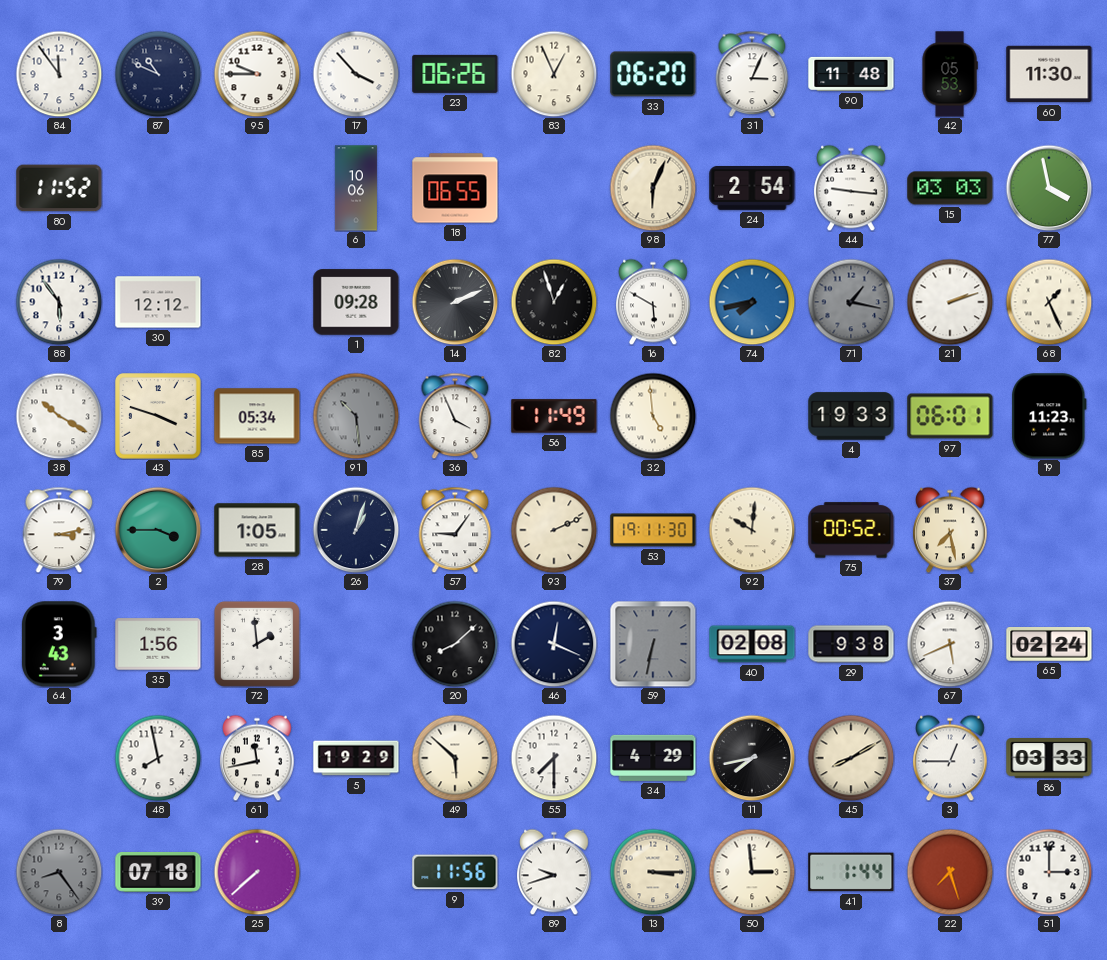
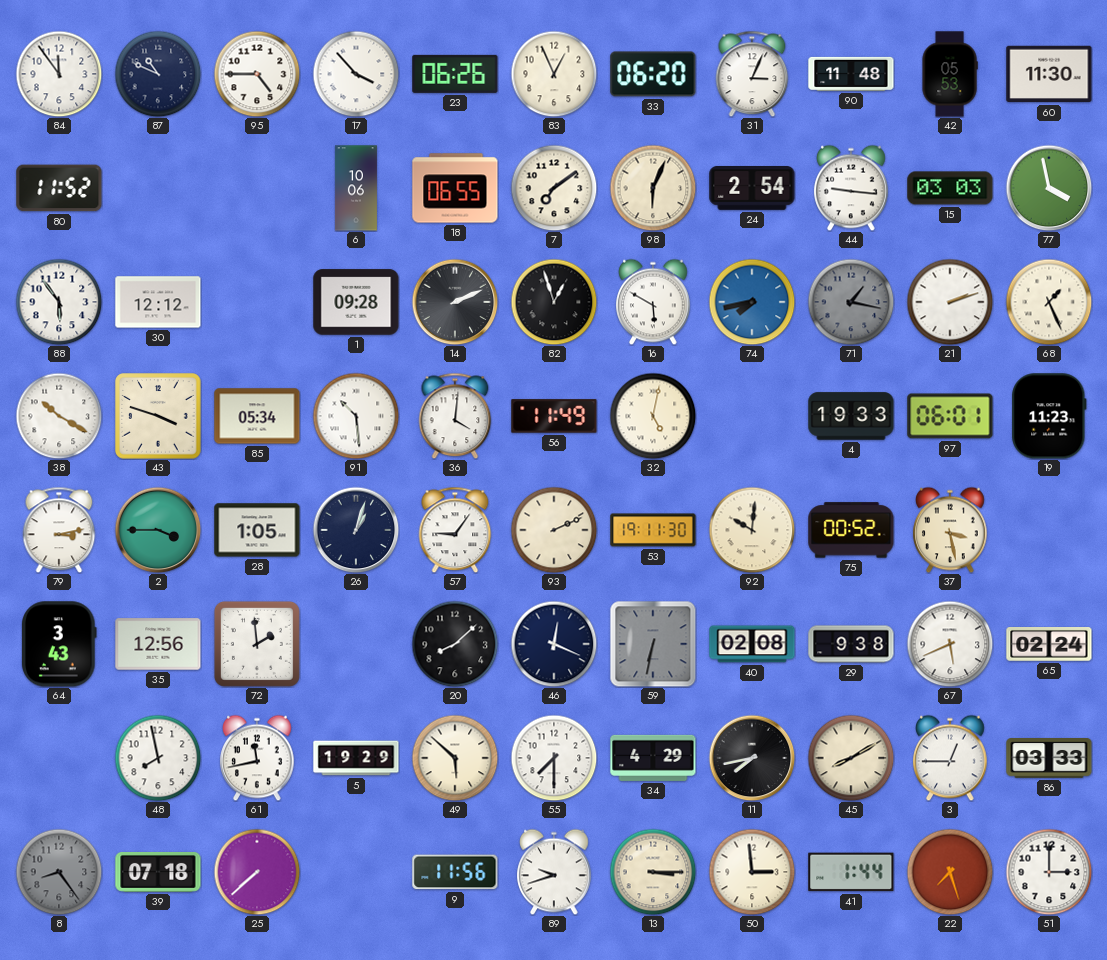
95: 9:45 -> 4:45 (257, 74)
7: none -> 7:09 (554, 188)
91 dial: grey -> white (356, 416)
36: 3:56 -> 4:01 (455, 416)
32: 4:59 -> 5:02 (653, 416)
37: 7:28 -> 3:28 (950, 530)
35: 1:56 -> 12:56 (158, 644)
